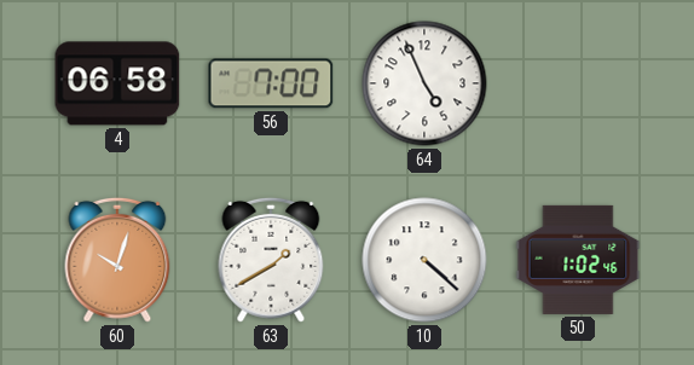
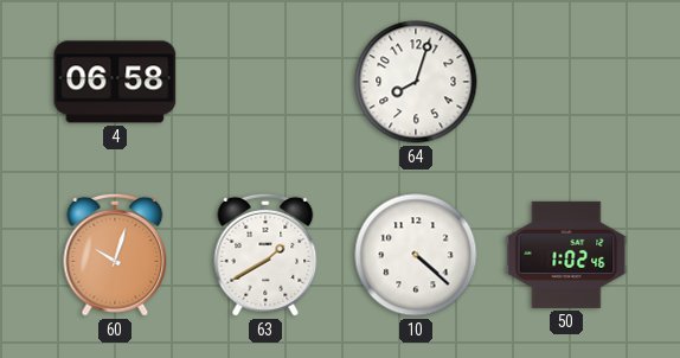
56: 7:00 -> none (271, 83)
64: 4:56 -> 8:03 (416, 82)
